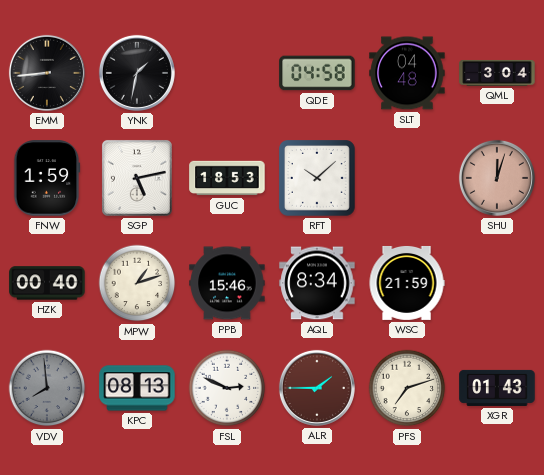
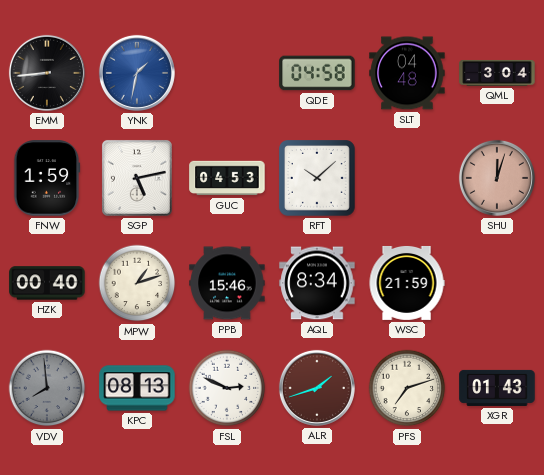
YNK dial: black -> blue (137, 73)
GUC: 18:53 -> 04:53 (227, 178)
ALR: 1:45 -> 1:42 (317, 388)
